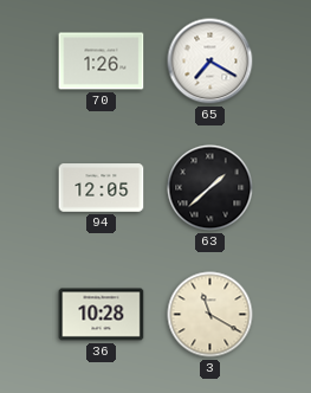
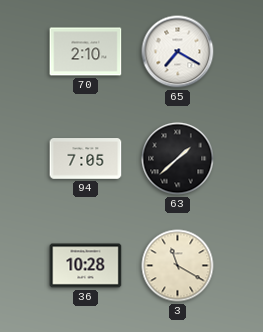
70: 1:26 -> 2:10 (86, 52)
94: 12:05 -> 7:05 (86, 159)
